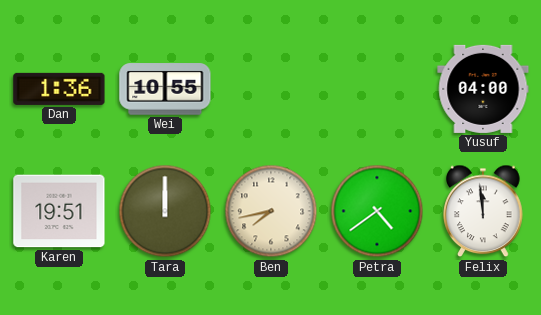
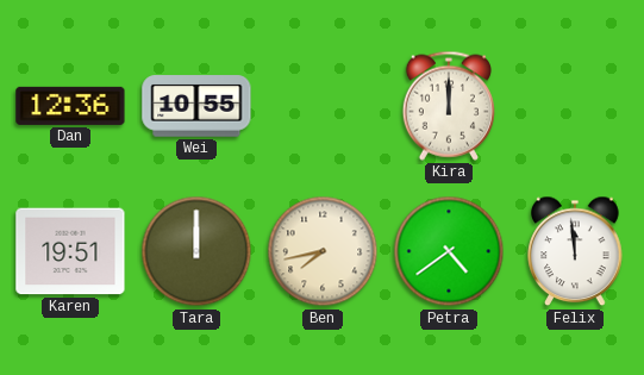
Dan: 1:36 -> 12:36 (70, 106)
Kira: none -> 12:00 (449, 106)
Yusuf: 04:00 -> none (483, 89)
